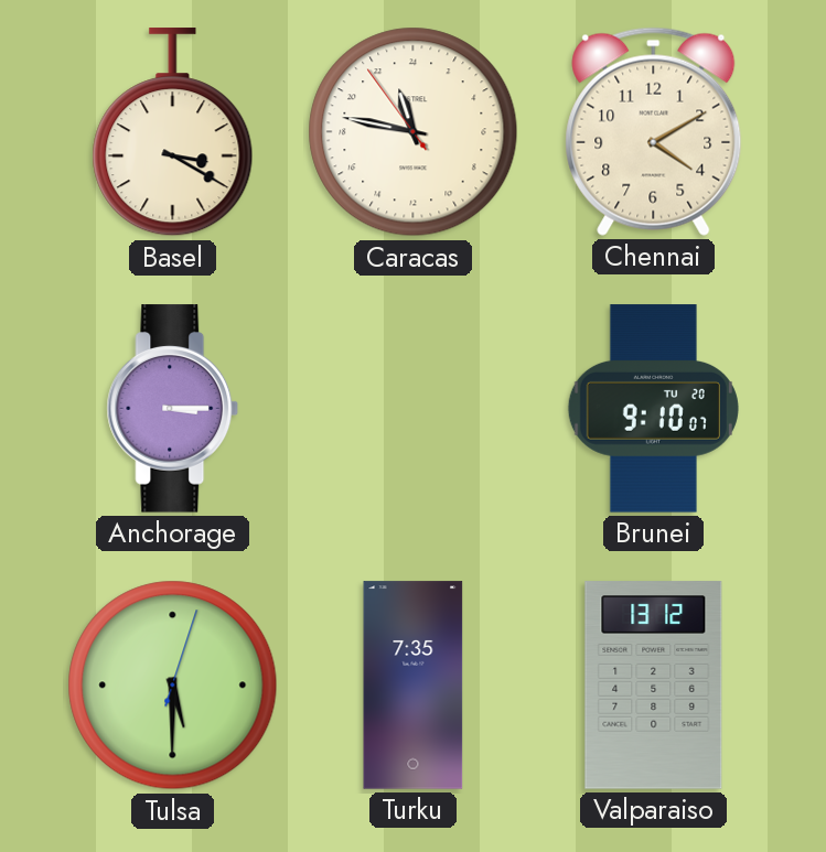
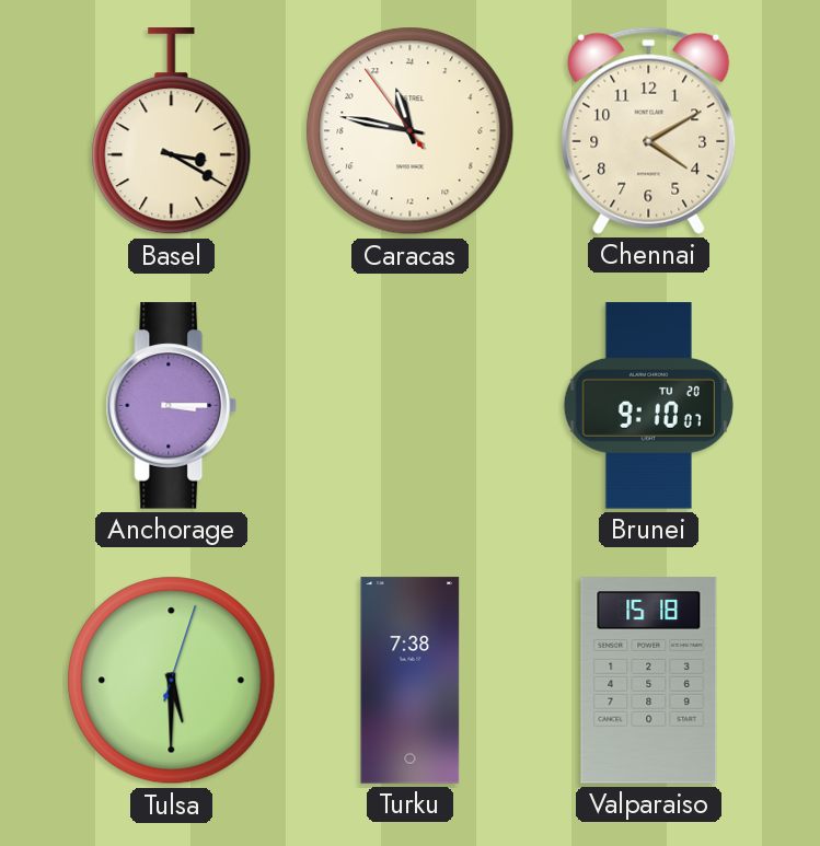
Turku: 7:35 -> 7:38 (411, 681)
Valparaiso: 13:12 -> 15:18 (649, 681)
